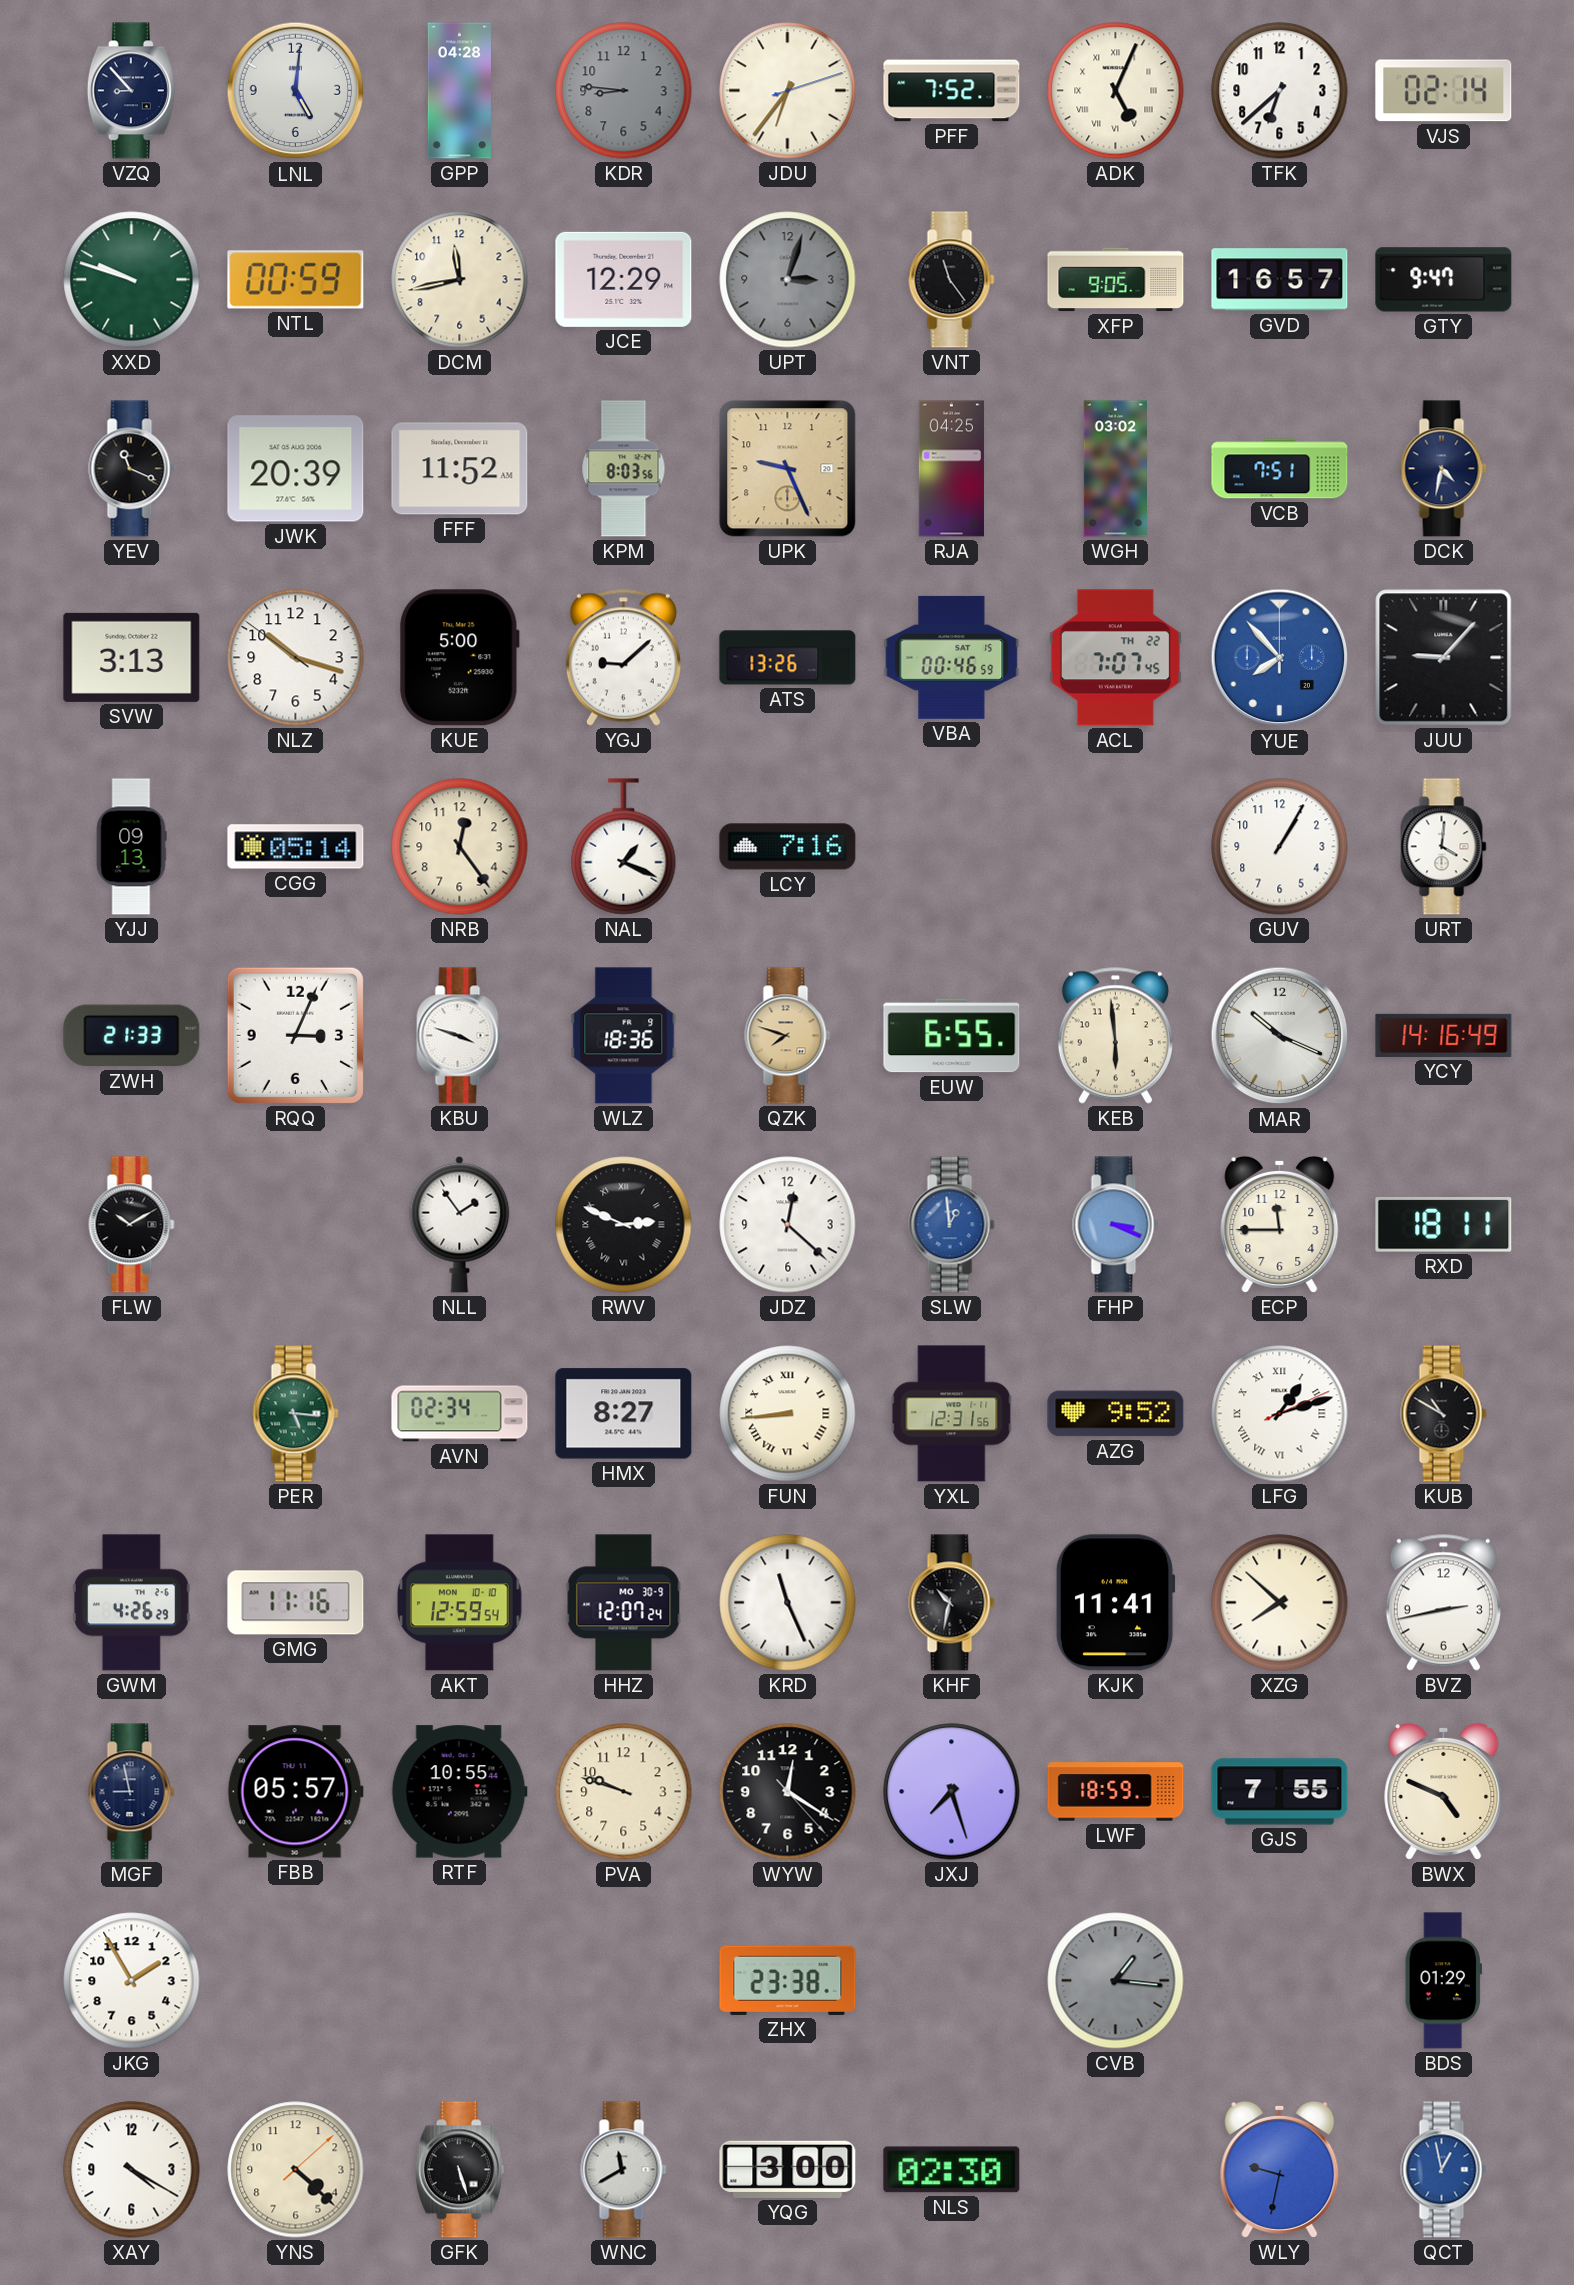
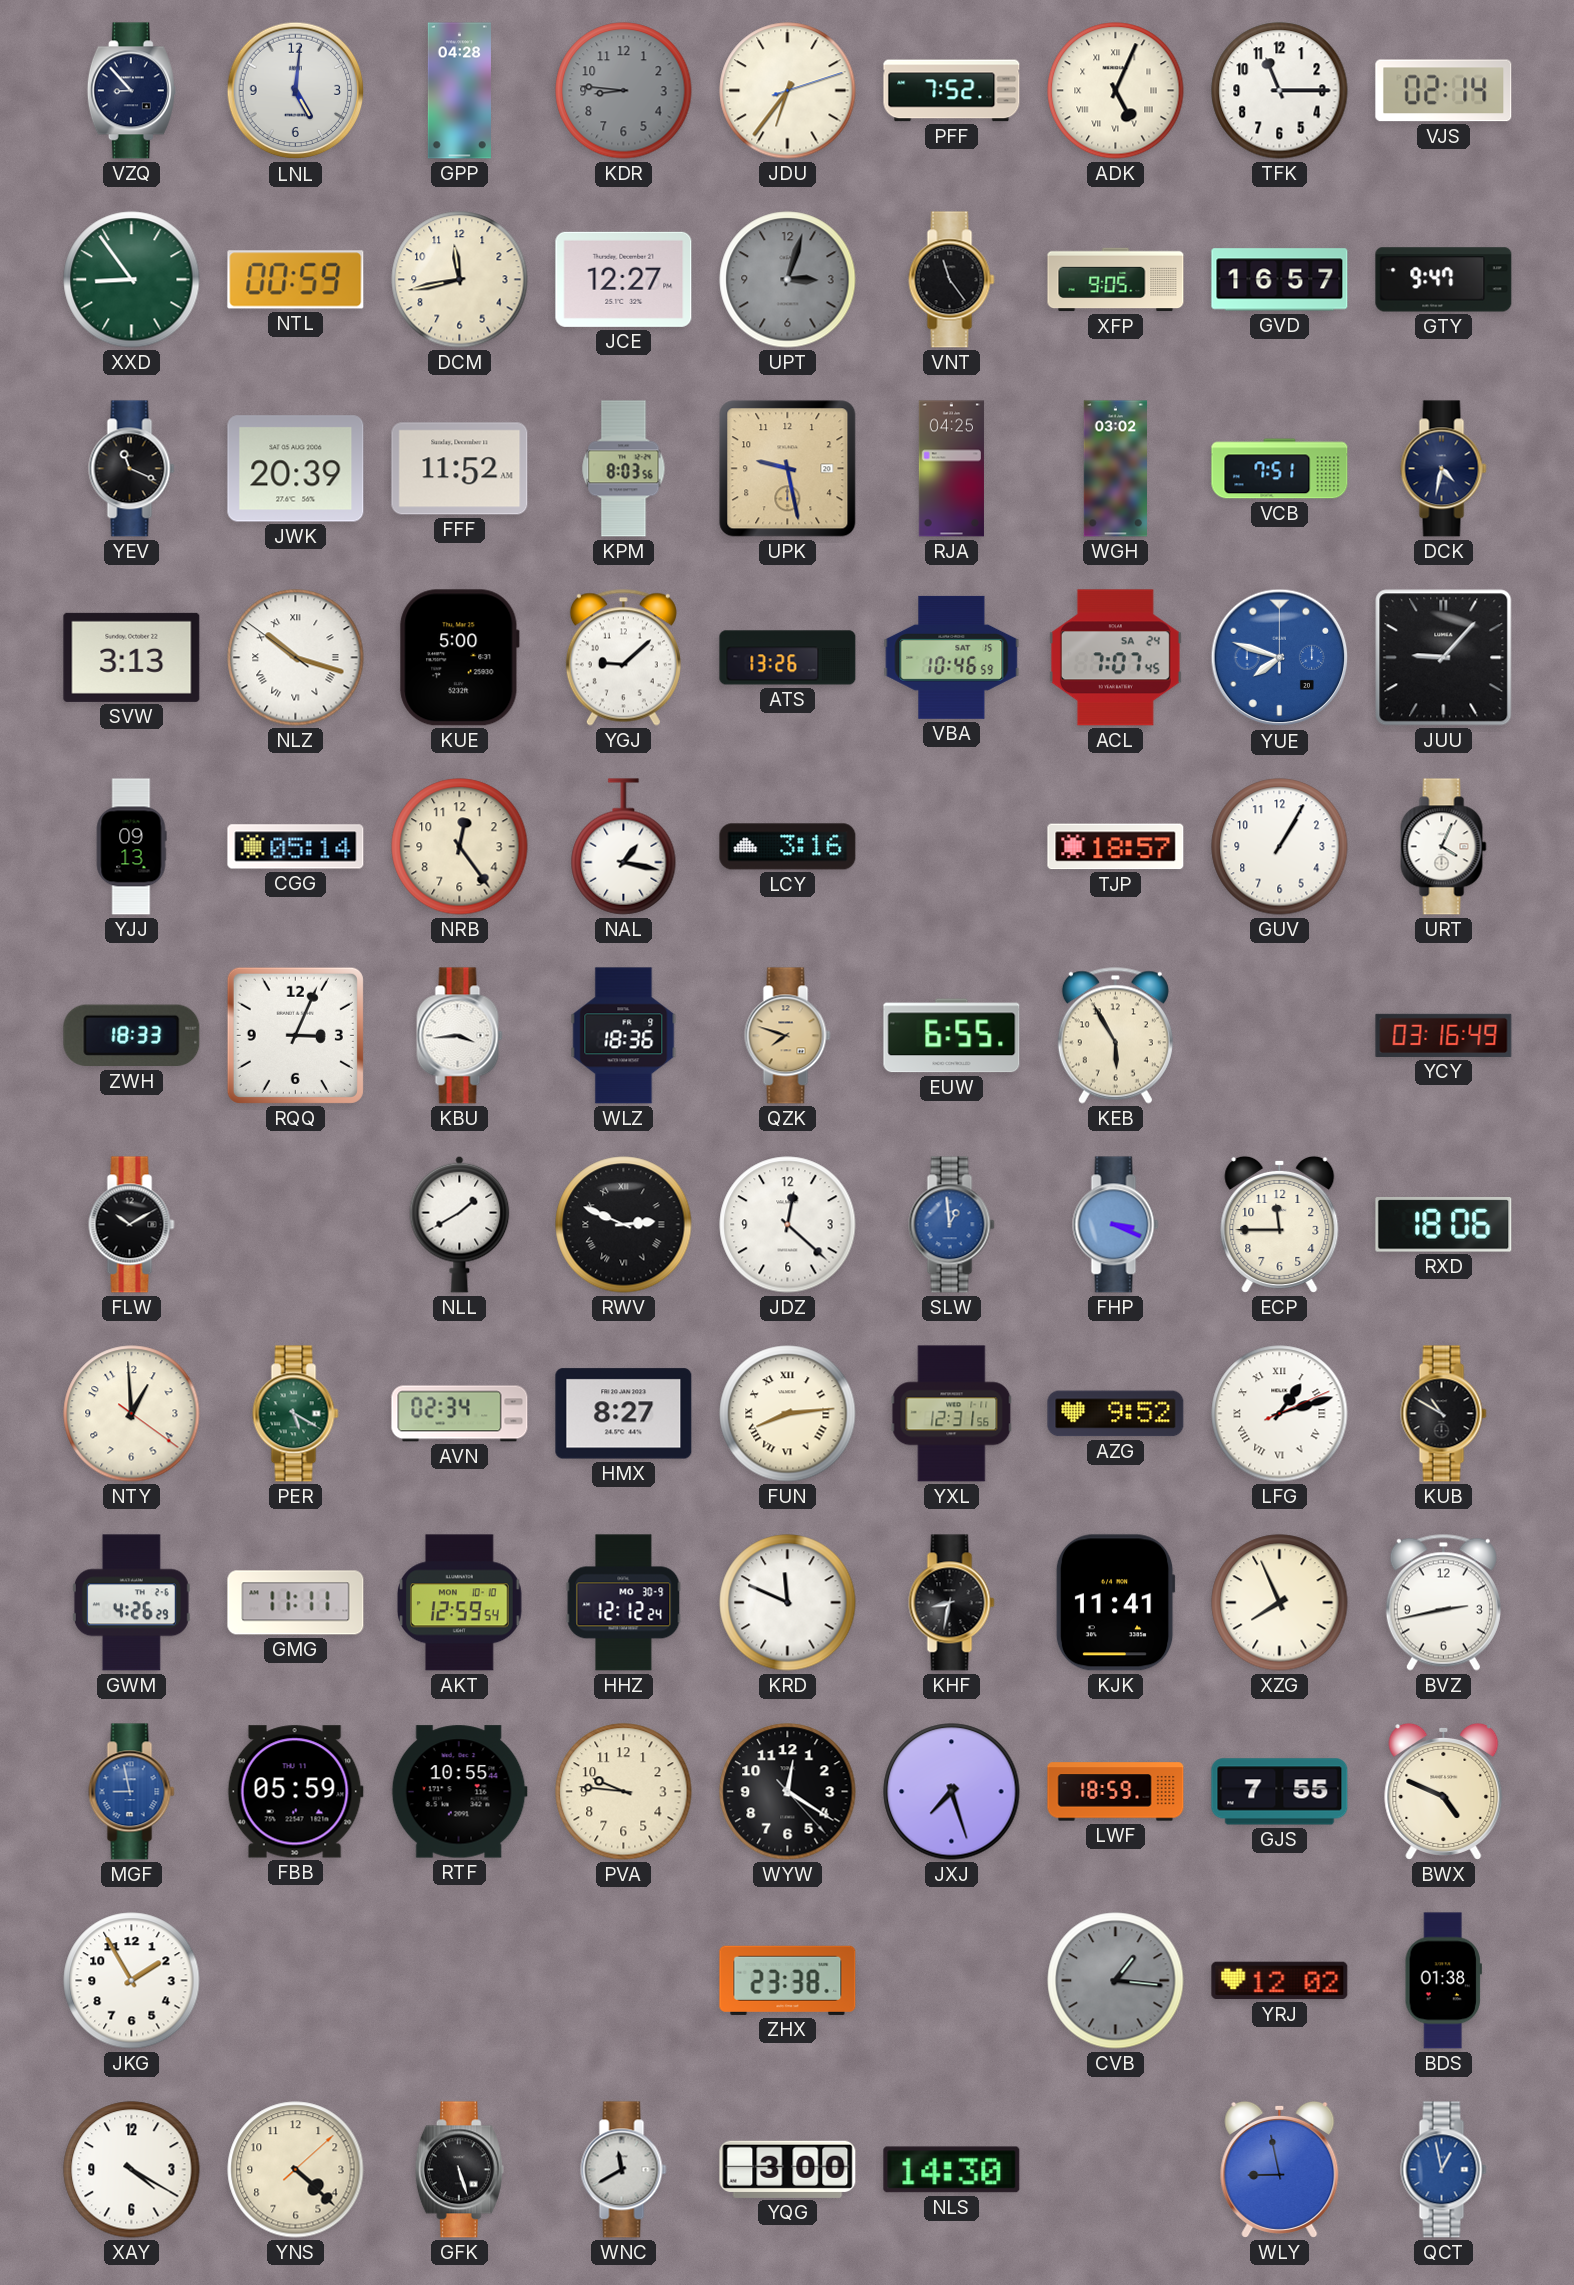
TFK: 6:38 -> 11:15 (1280, 91)
XXD: 9:48 -> 8:54 (132, 280)
JCE: 12:29 -> 12:27 (624, 279)
UPK: 9:26 -> 9:28 (788, 469)
NLZ numerals: Arabic -> Roman (296, 658)
VBA: 00:46 -> 10:46 (952, 657)
ACL date: TH 22 -> SA 24 (1115, 658)
YUE: 7:53 -> 7:48 (1280, 658)
NAL: 1:19 -> 1:17 (624, 847)
LCY: 7:16 -> 3:16 (788, 847)
TJP: none -> 18:57 (1116, 847)
URT: 4:01 -> 4:04 (1444, 847)
ZWH: 21:33 -> 18:33 (132, 1036)
KBU: 3:48 -> 3:44 (460, 1036)
KEB: 5:59 -> 5:55 (1115, 1035)
MAR: 10:19 -> none (1280, 1036)
YCY: 14:16 -> 03:16 (1444, 1035)
NLL: 1:54 -> 1:40 (460, 1224)
RXD: 18:11 -> 18:06 (1444, 1225)
NTY: none -> 12:59 (132, 1414)
PER: 5:16 -> 5:20 (296, 1414)
FUN: 8:44 -> 8:14 (788, 1414)
GMG: 11:16 -> 11:11 (296, 1603)
HHZ: 12:07 -> 12:12 (624, 1603)
KRD: 11:26 -> 11:49 (788, 1603)
KHF: 10:32 -> 8:32 (952, 1603)
XZG: 7:52 -> 7:56 (1280, 1603)
MGF dial: navy -> blue (132, 1792)
FBB: 05:57 -> 05:59 (295, 1792)
PVA: 9:48 -> 9:46 (624, 1792)
YRJ: none -> 12:02 (1280, 1981)
BDS: 01:29 -> 01:38 (1443, 1981)
NLS: 02:30 -> 14:30 (952, 2170)
WLY: 9:32 -> 8:58 (1280, 2169)
